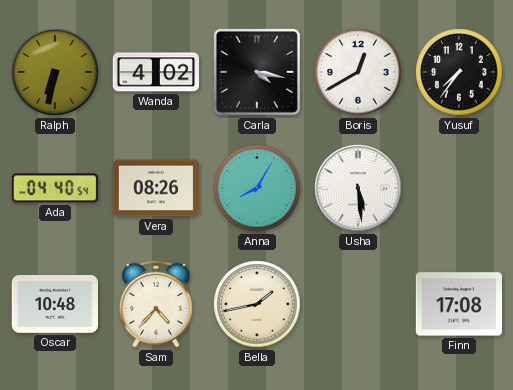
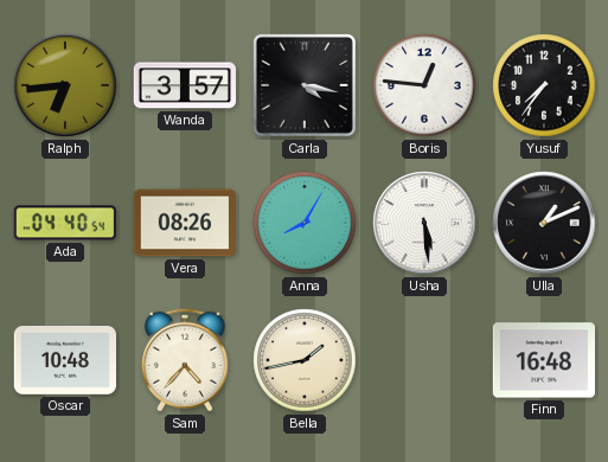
Ralph: 6:32 -> 6:44 (65, 85)
Wanda: 4:02 -> 3:57 (185, 85)
Boris: 12:40 -> 12:46 (424, 85)
Ulla: none -> 1:11 (544, 223)
Finn: 17:08 -> 16:48 (543, 360)
